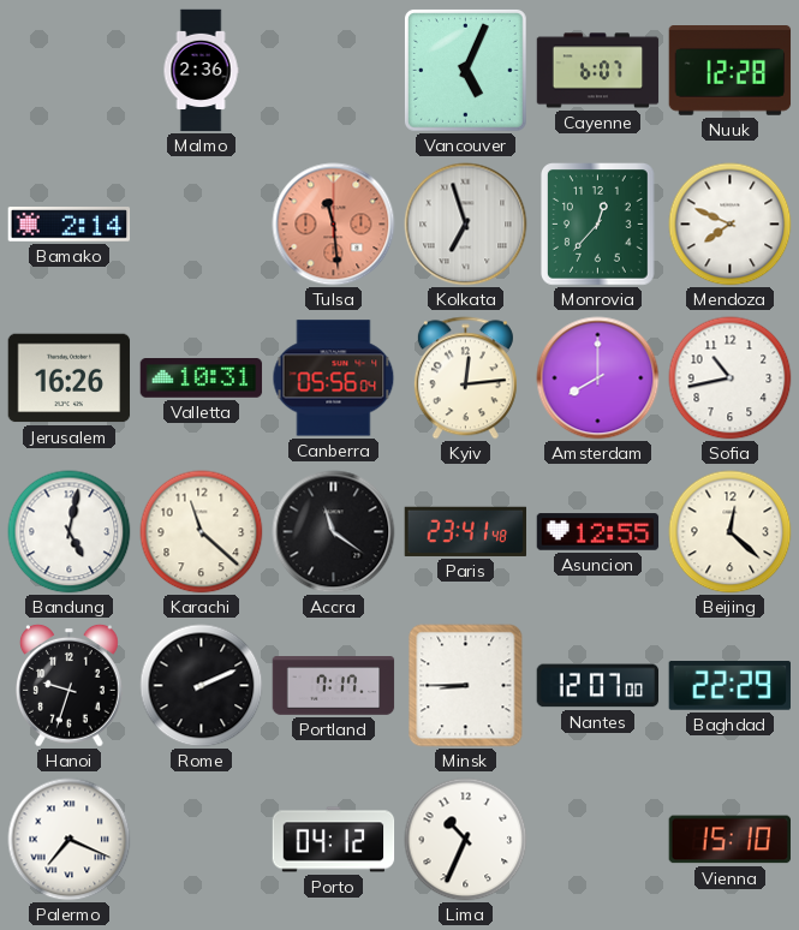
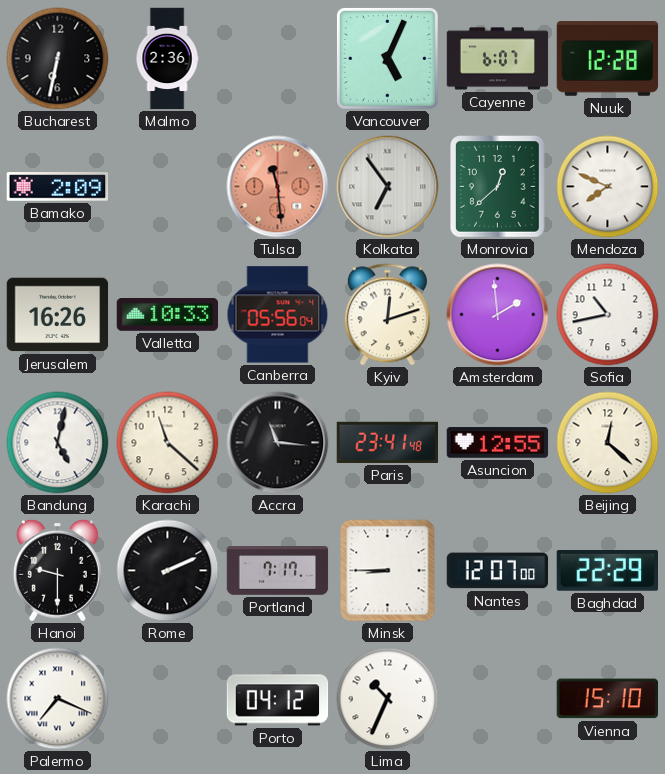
Bucharest: none -> 6:32 (58, 59)
Bamako: 2:14 -> 2:09 (58, 187)
Kolkata: 6:57 -> 6:54 (388, 187)
Monrovia: 12:37 -> 12:38 (498, 187)
Valletta: 10:31 -> 10:33 (168, 315)
Kyiv: 12:14 -> 12:12 (387, 315)
Amsterdam: 8:00 -> 1:59 (498, 315)
Accra: 11:21 -> 11:16 (278, 443)
Hanoi: 9:33 -> 9:30 (58, 570)
